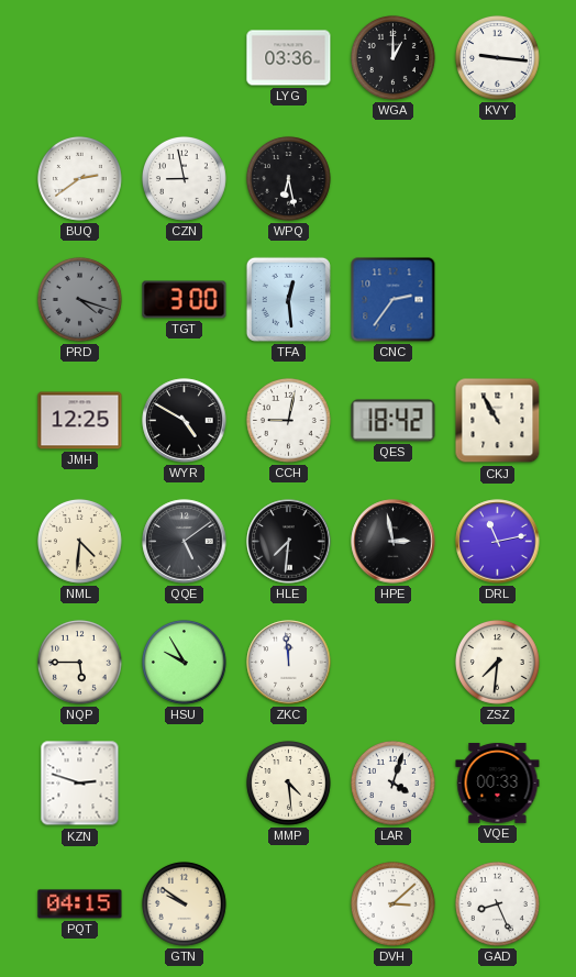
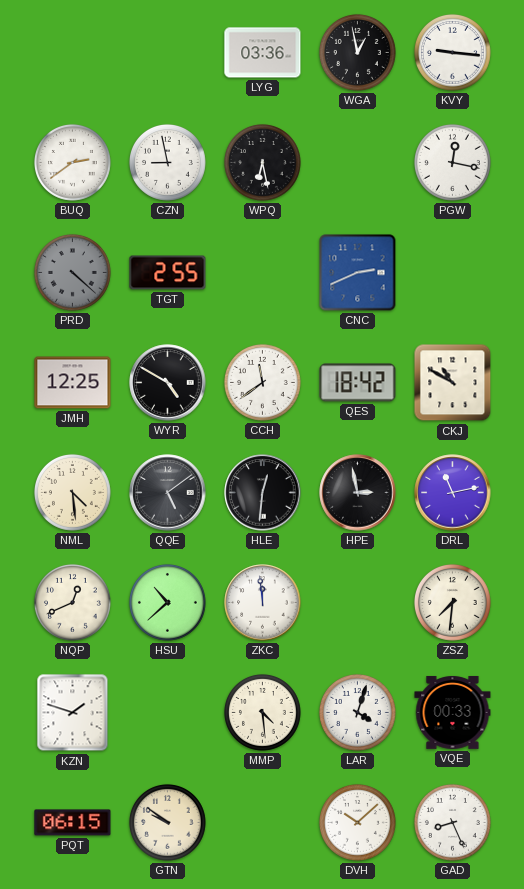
WGA: 1:00 -> 12:58 (358, 53)
PGW: none -> 12:17 (453, 163)
PRD: 4:18 -> 4:22 (73, 273)
TGT: 3:00 -> 2:55 (168, 273)
TFA: 12:29 -> none (288, 299)
CNC: 2:36 -> 2:41 (358, 273)
CCH: 9:02 -> 11:39 (263, 383)
CKJ: 10:55 -> 10:50 (453, 383)
NML: 4:31 -> 4:29 (73, 493)
HLE: 7:31 -> 12:31 (263, 493)
NQP: 5:45 -> 12:41 (73, 603)
HSU: 9:55 -> 10:38 (168, 603)
KZN: 2:48 -> 1:48 (73, 713)
PQT: 04:15 -> 06:15 (73, 823)
DVH: 3:08 -> 10:08 (358, 823)
